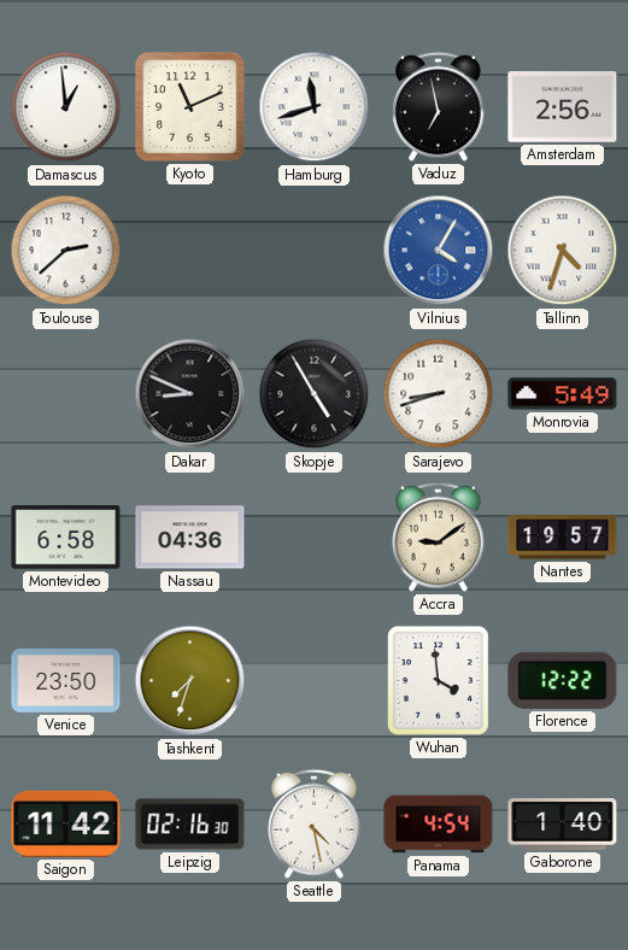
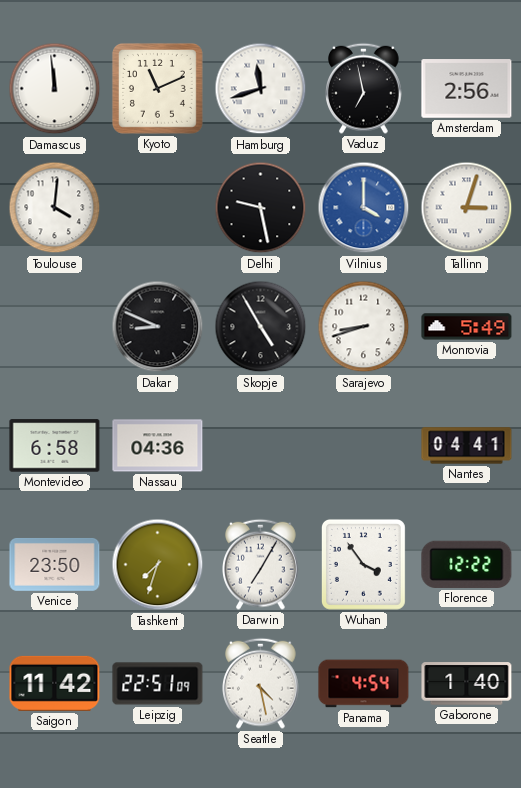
Damascus: 12:59 -> 11:59 (55, 89)
Toulouse: 2:38 -> 4:01 (55, 208)
Delhi: none -> 9:28 (261, 208)
Vilnius: 4:05 -> 4:00 (364, 208)
Tallinn: 4:33 -> 3:03 (467, 208)
Accra: 9:09 -> none (439, 536)
Nantes: 19:57 -> 04:41 (467, 446)
Darwin: none -> 7:05 (261, 564)
Wuhan: 3:59 -> 3:54 (363, 564)
Leipzig: 02:16 -> 22:51 (158, 684)
